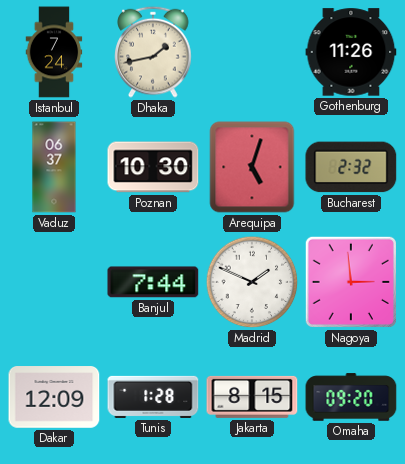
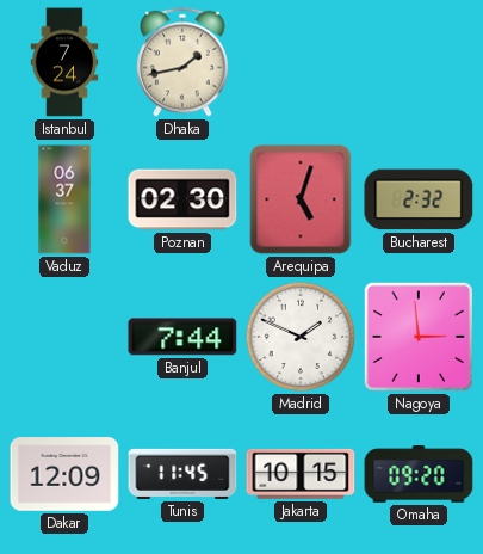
Gothenburg: 11:26 -> none (351, 52)
Poznan: 10:30 -> 02:30 (182, 199)
Tunis: 1:28 -> 11:45 (182, 474)
Jakarta: 8:15 -> 10:15 (301, 474)
